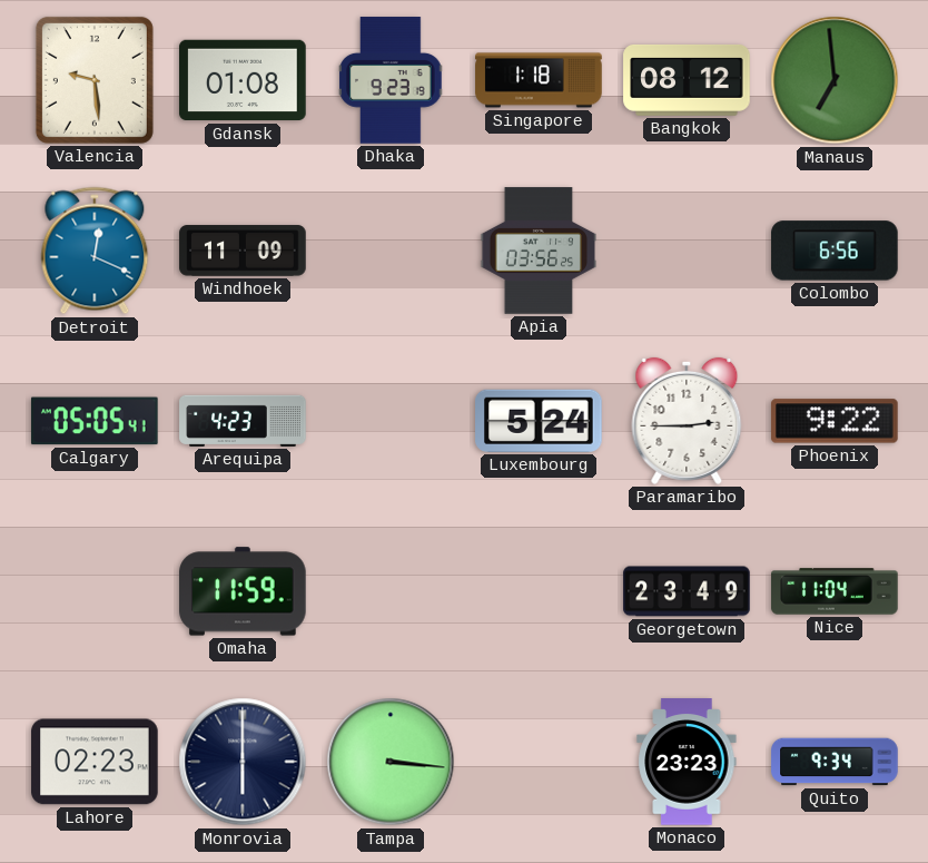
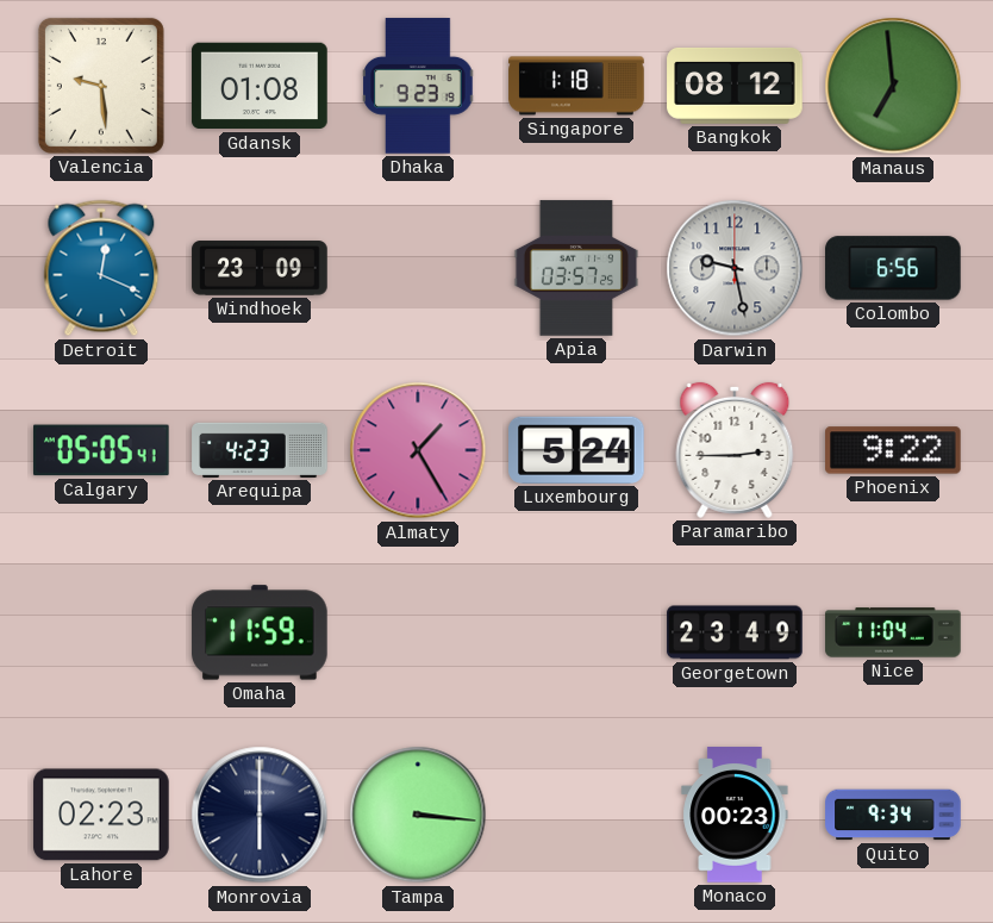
Windhoek: 11:09 -> 23:09 (260, 268)
Apia: 03:56 -> 03:57 (575, 268)
Darwin: none -> 9:28 (735, 268)
Almaty: none -> 1:25 (418, 450)
Monaco: 23:23 -> 00:23 (735, 815)
